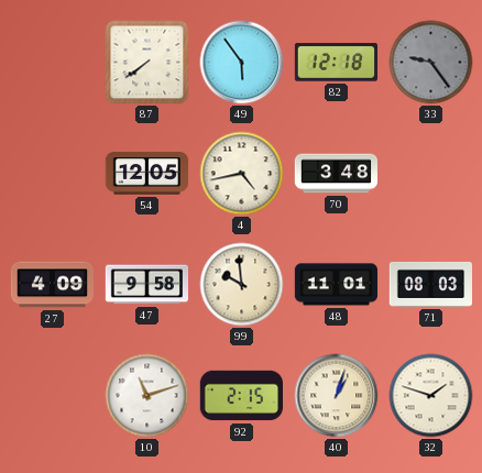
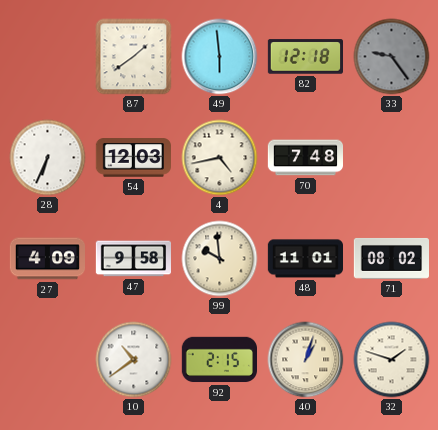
87: 7:39 -> 1:39 (134, 57)
49: 5:54 -> 5:59 (220, 57)
28: none -> 6:34 (48, 158)
54: 12:05 -> 12:03 (133, 158)
70: 3:48 -> 7:48 (305, 158)
71: 08:03 -> 08:02 (391, 258)
10: 11:12 -> 10:39 (134, 360)
